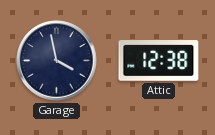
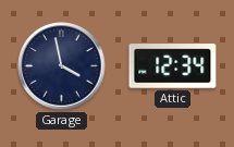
Attic: 12:38 -> 12:34 (173, 66)
